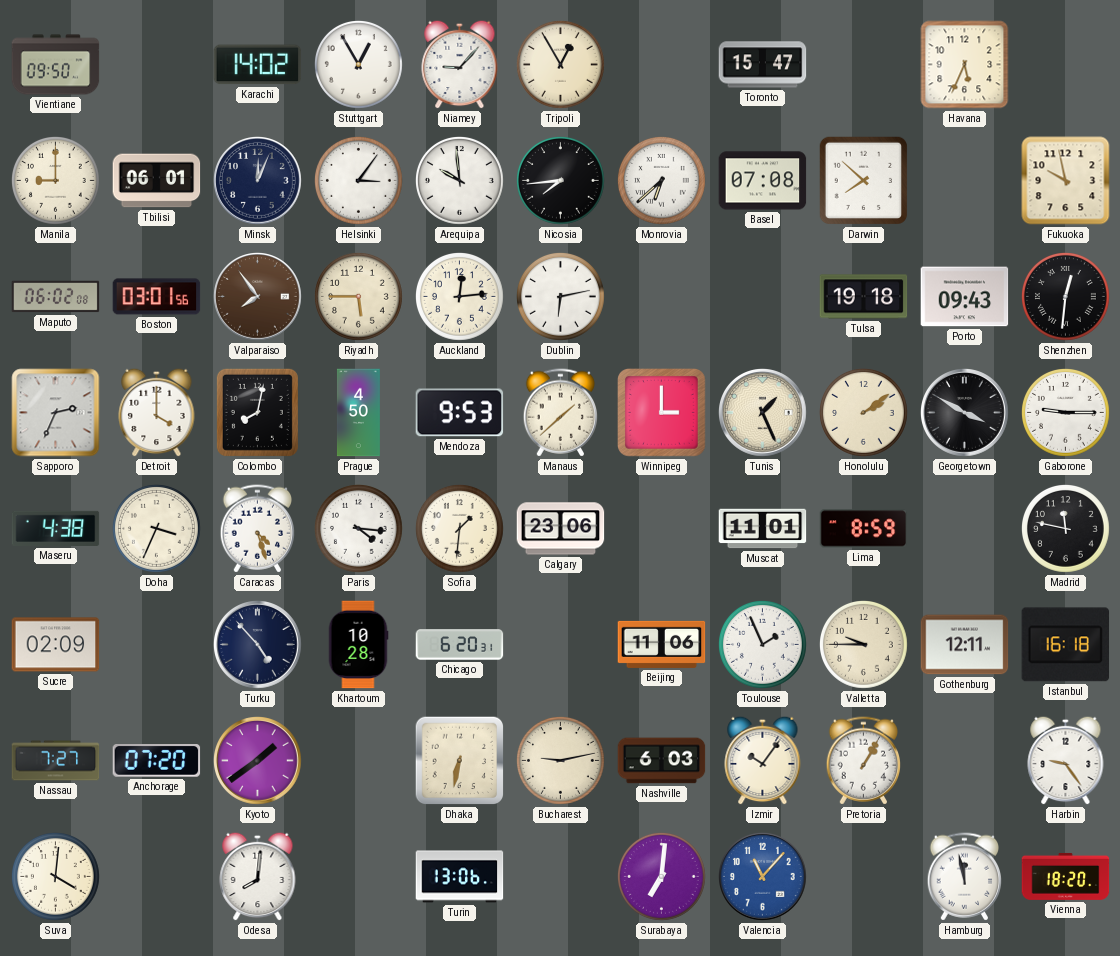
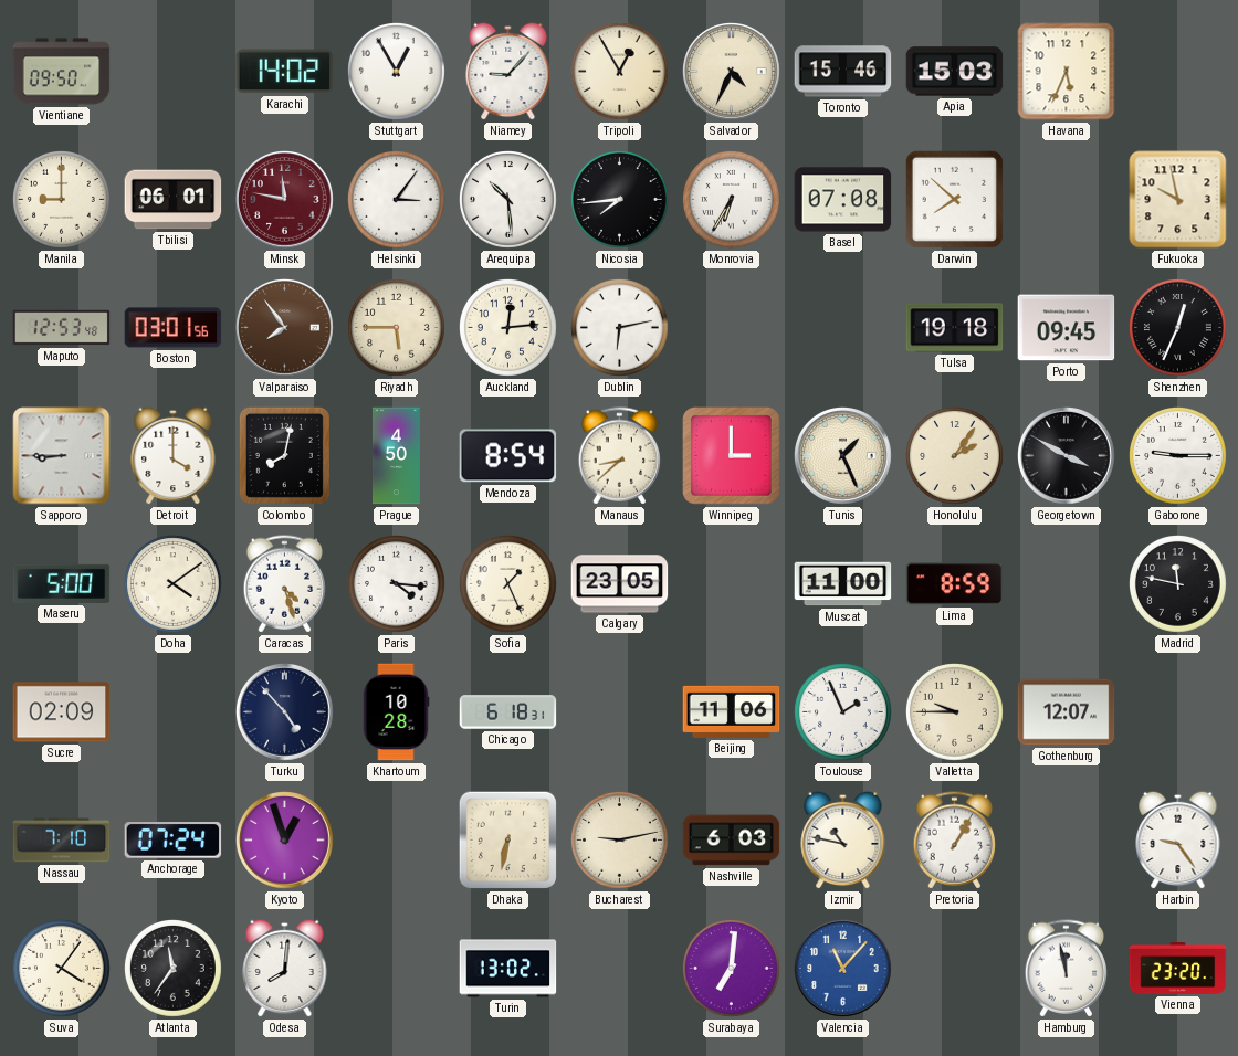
Salvador: none -> 4:34 (732, 72)
Toronto: 15:47 -> 15:46 (843, 72)
Apia: none -> 15:03 (955, 72)
Minsk: 12:04 -> 11:47 (285, 200)
Minsk dial: navy -> burgundy (285, 200)
Arequipa: 9:59 -> 10:29 (508, 200)
Monrovia: 6:38 -> 6:35 (732, 200)
Maputo: 06:02 -> 12:53 (62, 328)
Porto: 09:43 -> 09:45 (1067, 328)
Shenzhen: 12:31 -> 12:34 (1178, 328)
Sapporo: 2:34 -> 8:45 (62, 456)
Mendoza: 9:53 -> 8:54 (508, 456)
Manaus: 1:38 -> 8:38 (619, 456)
Honolulu: 2:09 -> 2:06 (955, 456)
Maseru: 4:38 -> 5:00 (62, 583)
Doha: 3:34 -> 4:09 (174, 584)
Sofia: 1:31 -> 1:26 (508, 584)
Calgary: 23:06 -> 23:05 (620, 584)
Muscat: 11:01 -> 11:00 (843, 584)
Chicago: 6:20 -> 6:18 (508, 712)
Gothenburg: 12:11 -> 12:07 (1067, 712)
Istanbul: 16:18 -> none (1066, 645)
Nassau: 7:27 -> 7:10 (62, 841)
Anchorage: 07:20 -> 07:24 (174, 841)
Kyoto: 1:39 -> 12:57 (285, 841)
Izmir: 10:06 -> 10:47 (843, 839)
Suva: 4:01 -> 4:06 (62, 969)
Atlanta: none -> 11:36 (174, 969)
Turin: 13:06 -> 13:02 (508, 969)
Vienna: 18:20 -> 23:20 (1178, 968)
